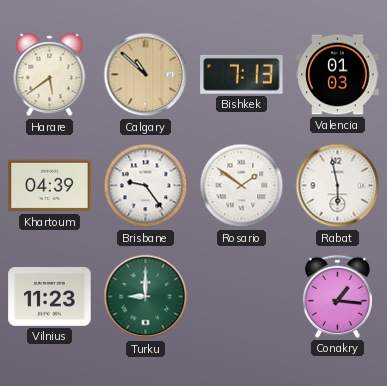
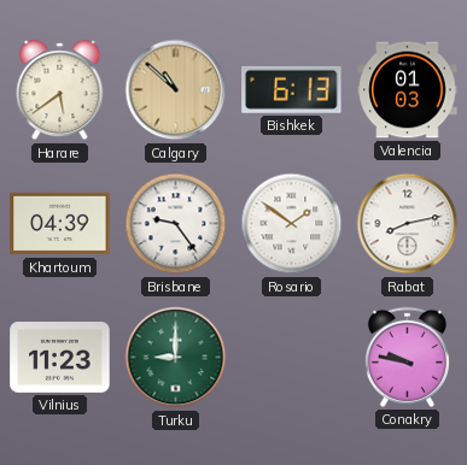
Bishkek: 7:13 -> 6:13 (292, 89)
Rabat: 5:58 -> 8:13 (408, 224)
Conakry: 1:16 -> 9:47 (407, 357)
